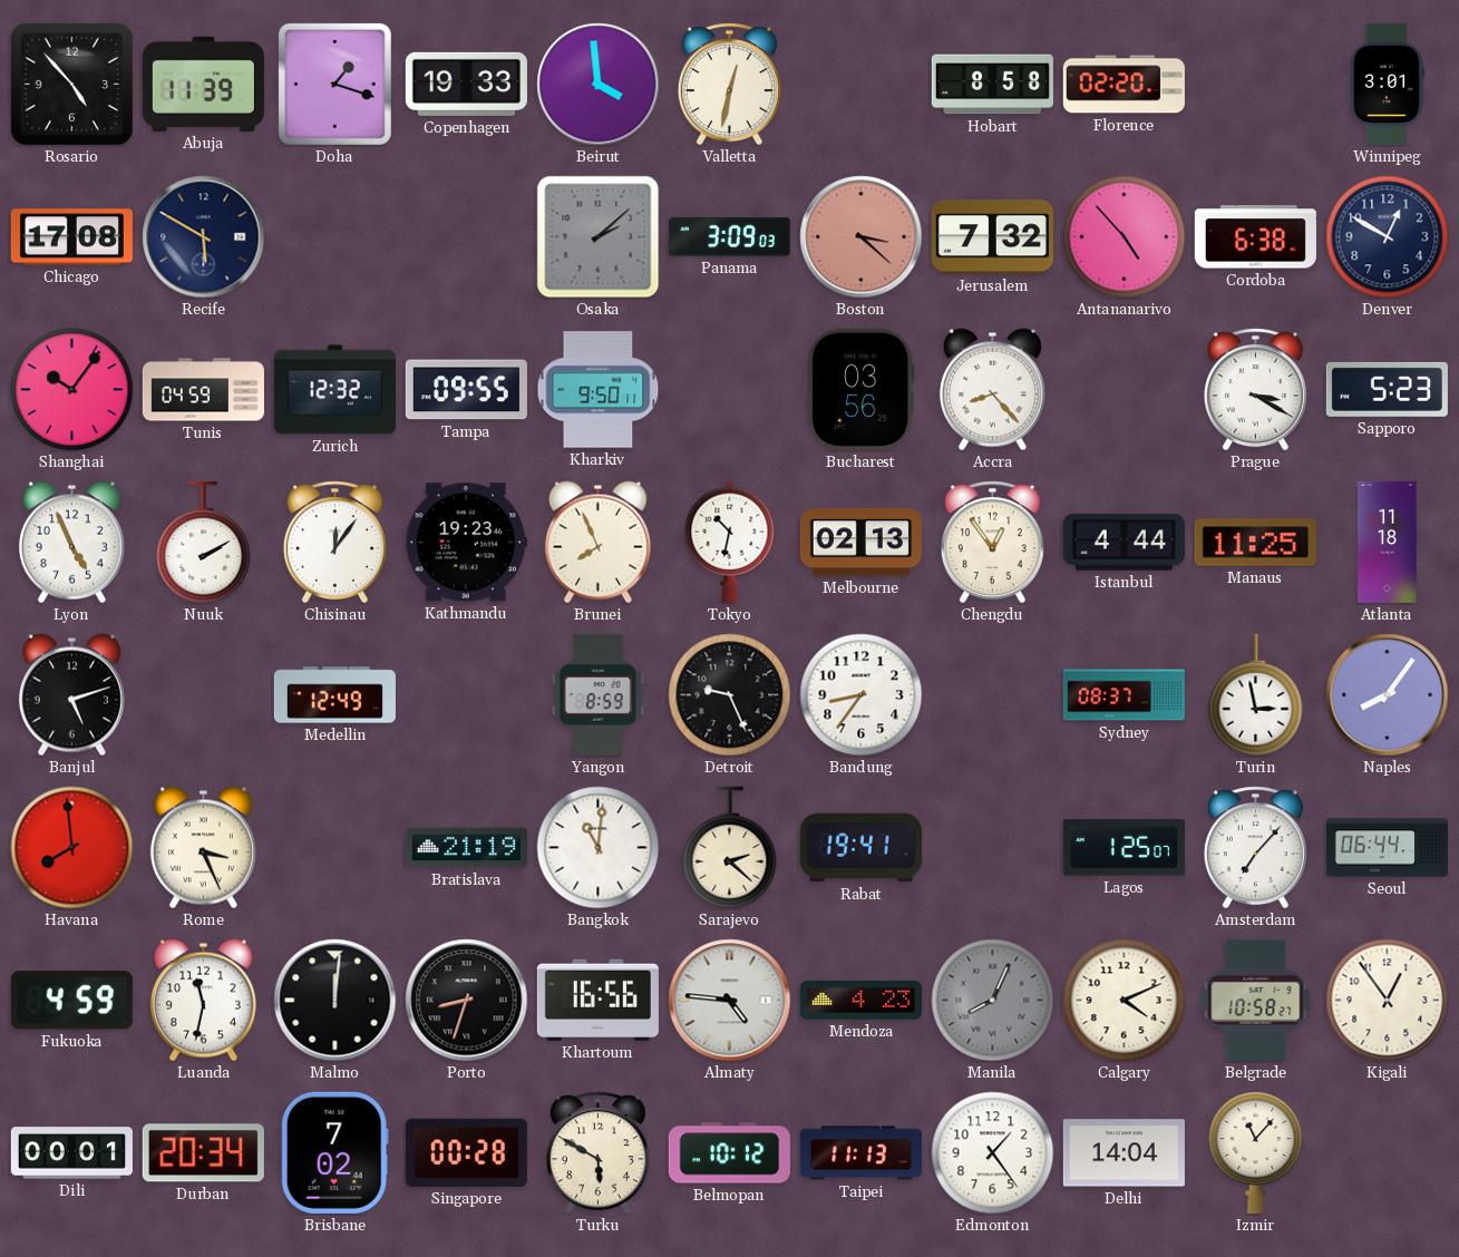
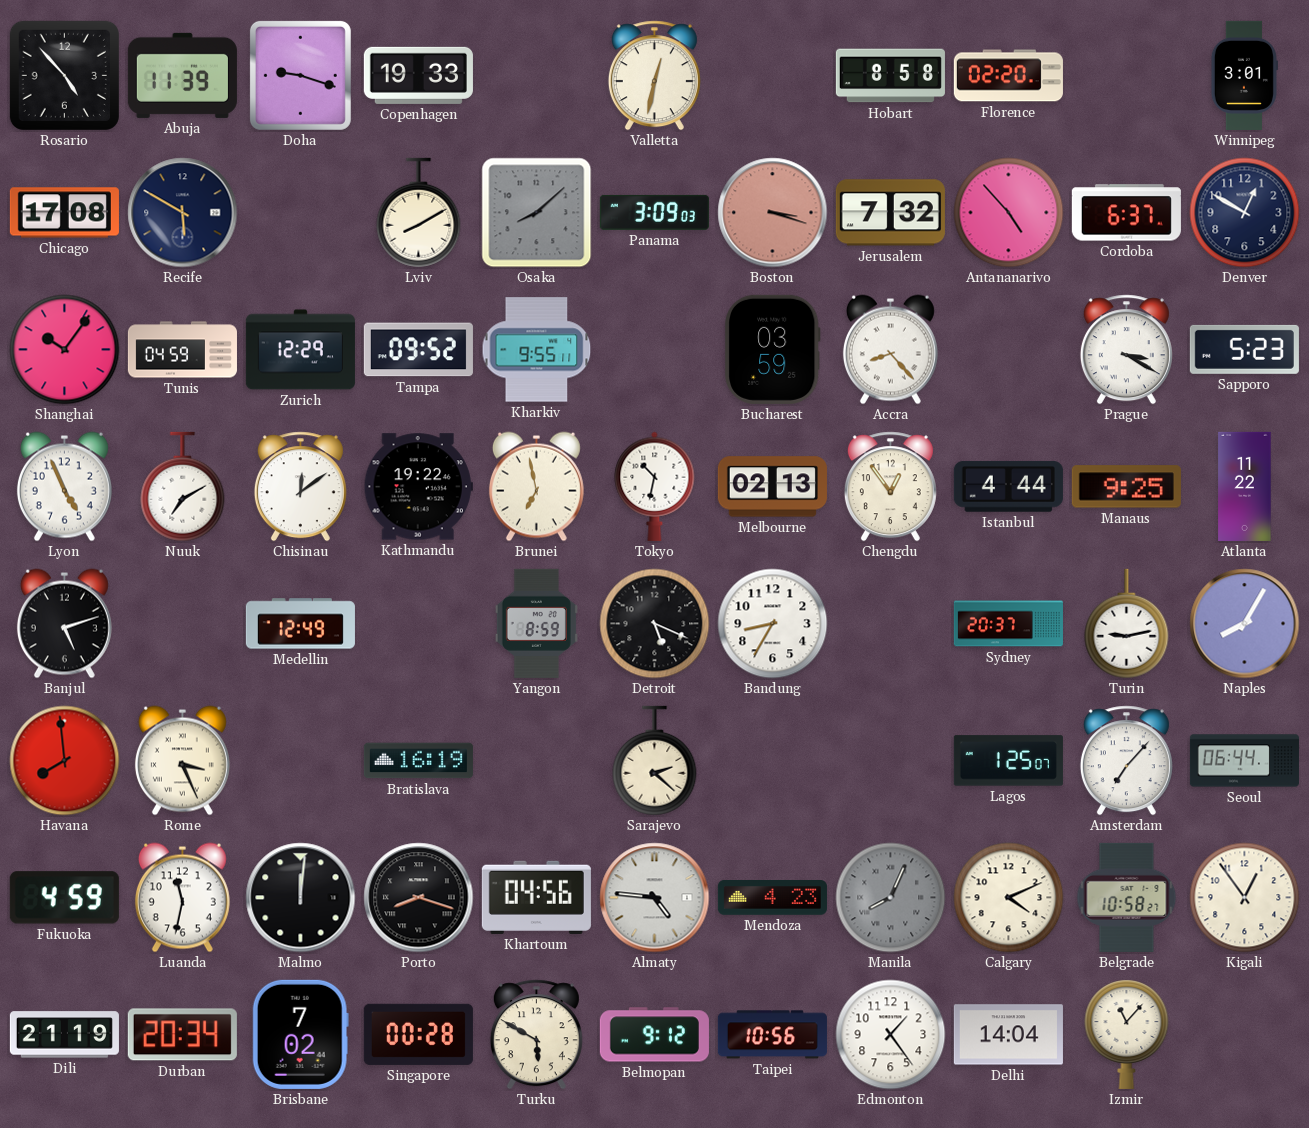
Doha: 1:18 -> 9:18 (300, 75)
Beirut: 3:59 -> none (599, 85)
Lviv: none -> 8:10 (419, 213)
Osaka: 2:08 -> 8:08 (537, 213)
Boston: 3:22 -> 3:18 (773, 213)
Cordoba: 6:38 -> 6:37 (1126, 213)
Zurich: 12:32 -> 12:29 (300, 350)
Tampa: 09:55 -> 09:52 (418, 350)
Kharkiv: 9:50 -> 9:55 (537, 350)
Bucharest: 03:56 -> 03:59 (772, 349)
Nuuk: 2:10 -> 7:10 (183, 487)
Chisinau: 12:06 -> 12:09 (300, 487)
Kathmandu: 19:23 -> 19:22 (418, 487)
Brunei: 7:56 -> 6:58 (536, 487)
Manaus: 11:25 -> 9:25 (1126, 487)
Atlanta: 11:18 -> 11:22 (1245, 486)
Detroit: 9:26 -> 5:19 (655, 624)
Bandung: 8:36 -> 8:35 (773, 624)
Sydney: 08:37 -> 20:37 (1008, 624)
Turin: 2:58 -> 9:13 (1127, 624)
Naples: 8:06 -> 8:05 (1245, 624)
Bratislava: 21:19 -> 16:19 (418, 761)
Bangkok: 11:01 -> none (599, 848)
Rabat: 19:41 -> none (860, 848)
Porto: 8:33 -> 8:18 (419, 898)
Khartoum: 16:56 -> 04:56 (536, 897)
Dili: 00:01 -> 21:19 (64, 1035)
Belmopan: 10:12 -> 9:12 (654, 1035)
Taipei: 11:13 -> 10:56 (772, 1035)
